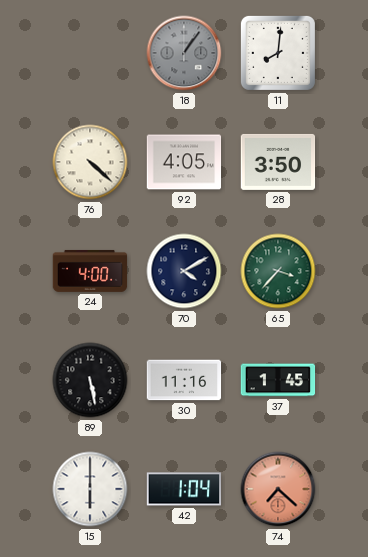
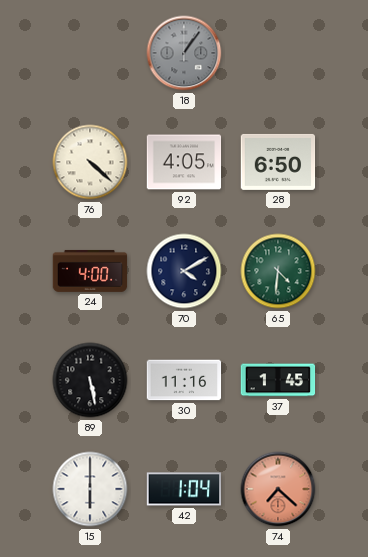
11: 8:01 -> none (278, 53)
28: 3:50 -> 6:50 (278, 162)
65: 3:37 -> 4:31 (278, 271)
